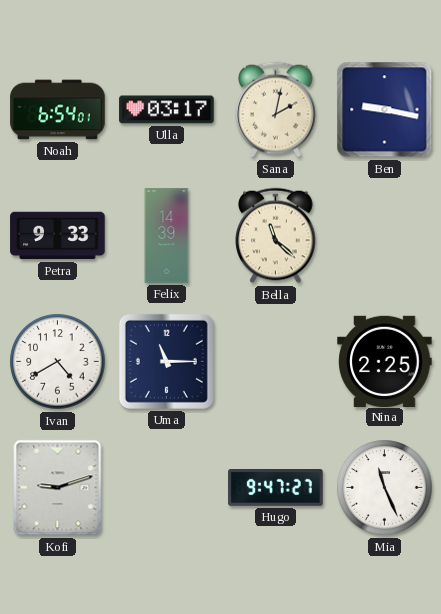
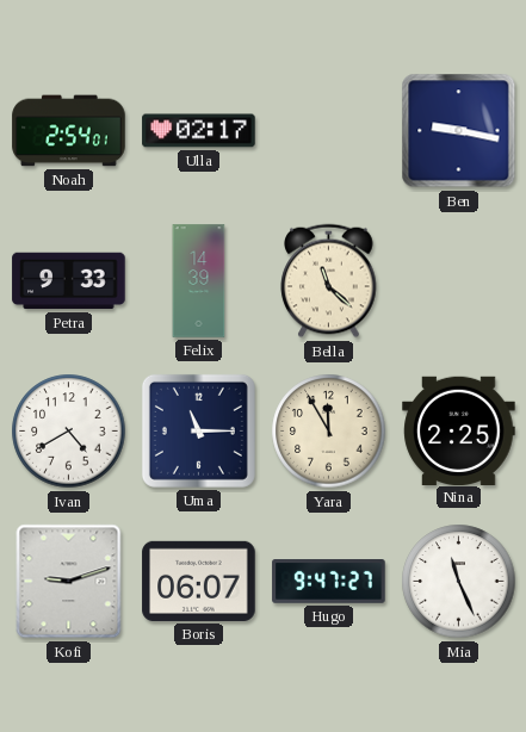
Noah: 6:54 -> 2:54 (69, 131)
Ulla: 03:17 -> 02:17 (199, 131)
Sana: 2:02 -> none (276, 110)
Yara: none -> 11:55 (329, 432)
Boris: none -> 06:07 (199, 581)
